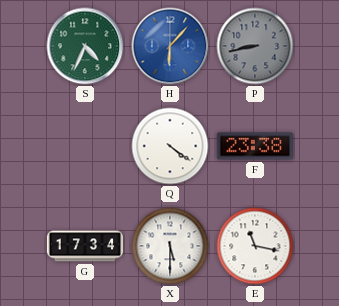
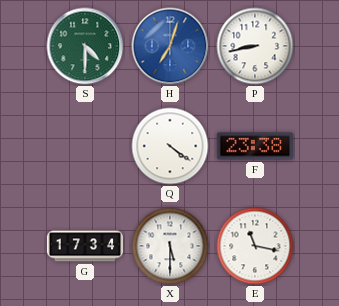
S: 4:34 -> 4:30 (85, 46)
H: 6:07 -> 7:03 (170, 46)
P dial: grey -> white (255, 46)
